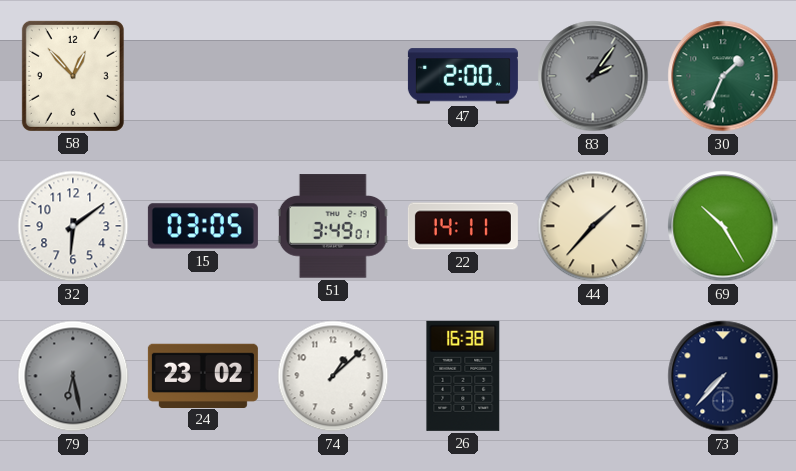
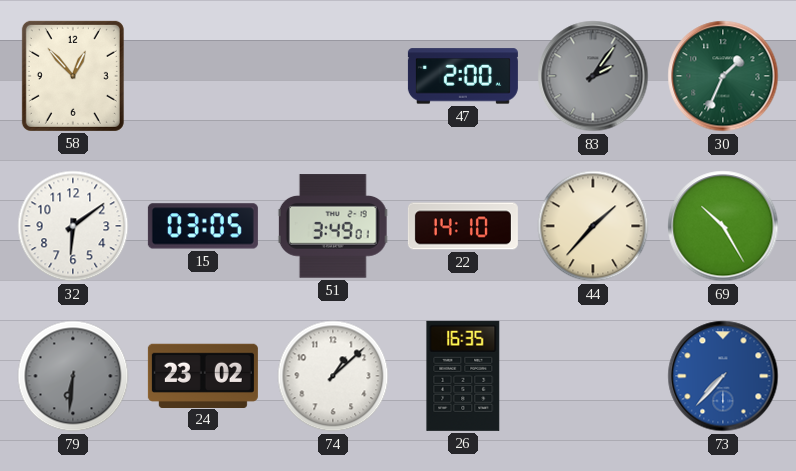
22: 14:11 -> 14:10 (463, 226)
79: 6:28 -> 6:31 (73, 376)
26: 16:38 -> 16:35 (463, 376)
73 dial: navy -> blue (723, 376)
